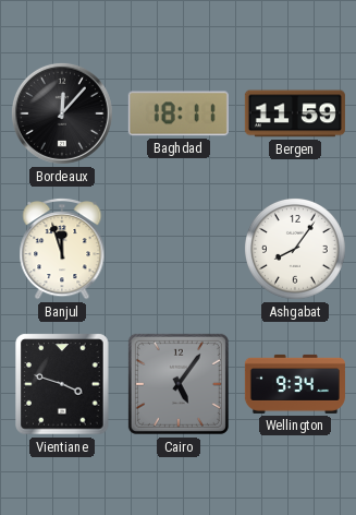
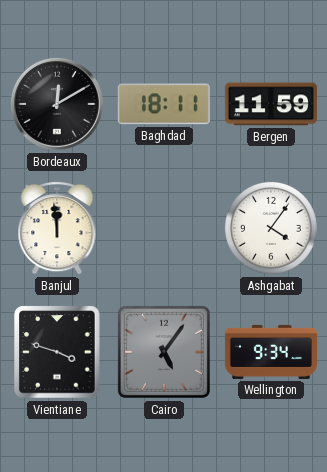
Bordeaux: 12:07 -> 12:10 (57, 104)
Banjul: 11:57 -> 11:59 (57, 228)
Ashgabat: 8:06 -> 4:06 (272, 229)
